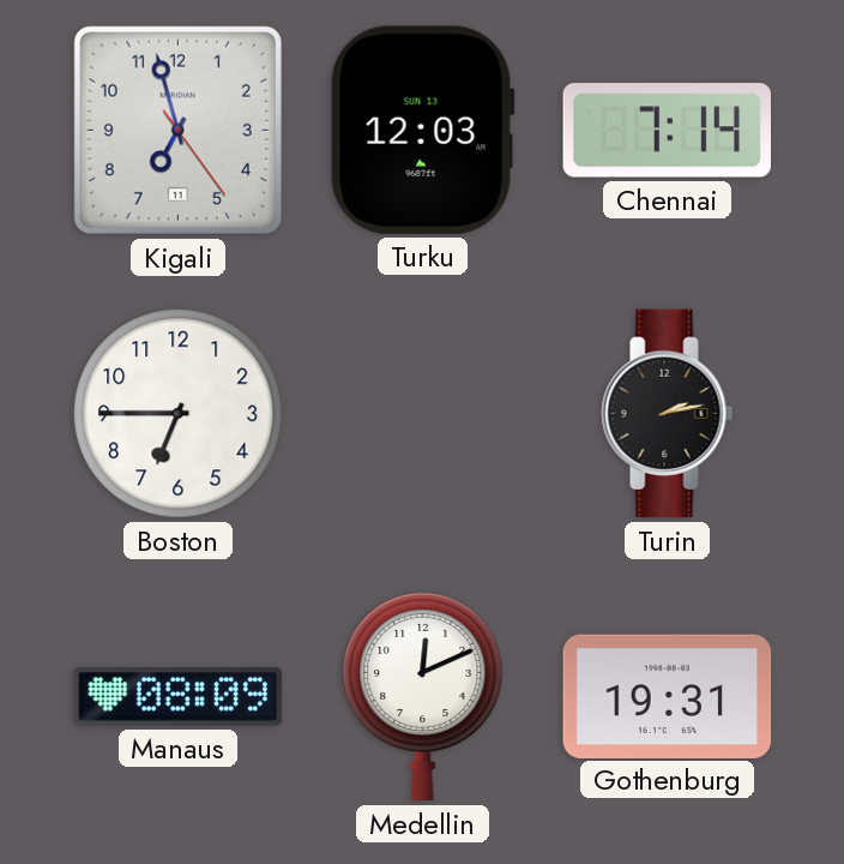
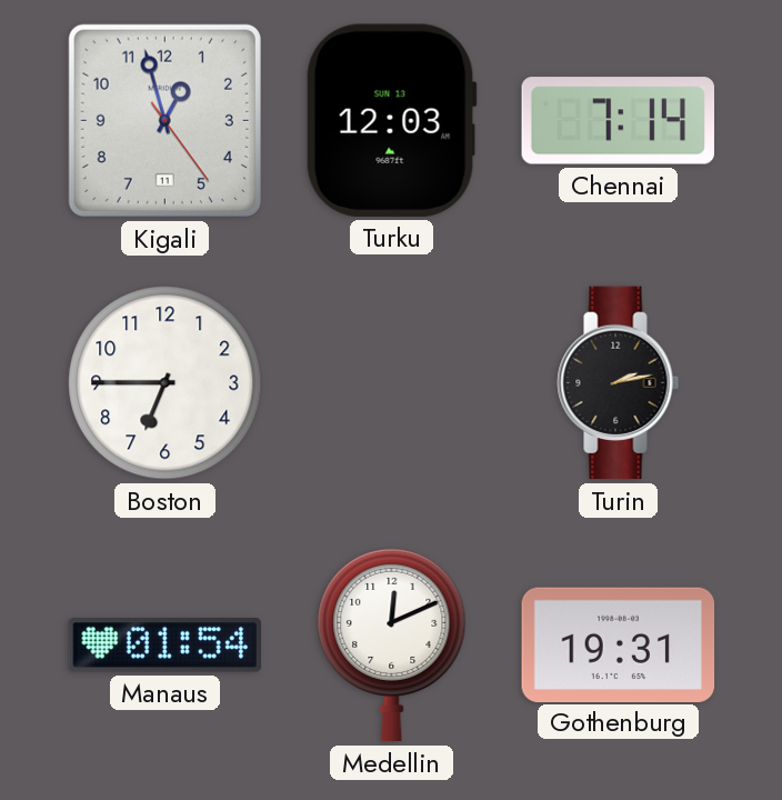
Kigali: 6:57 -> 12:57 (164, 120)
Manaus: 08:09 -> 01:54 (166, 646)
